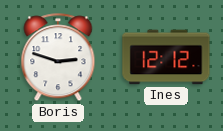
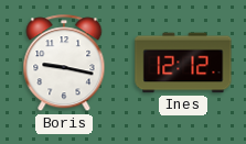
Boris: 2:48 -> 9:17 (64, 64)
